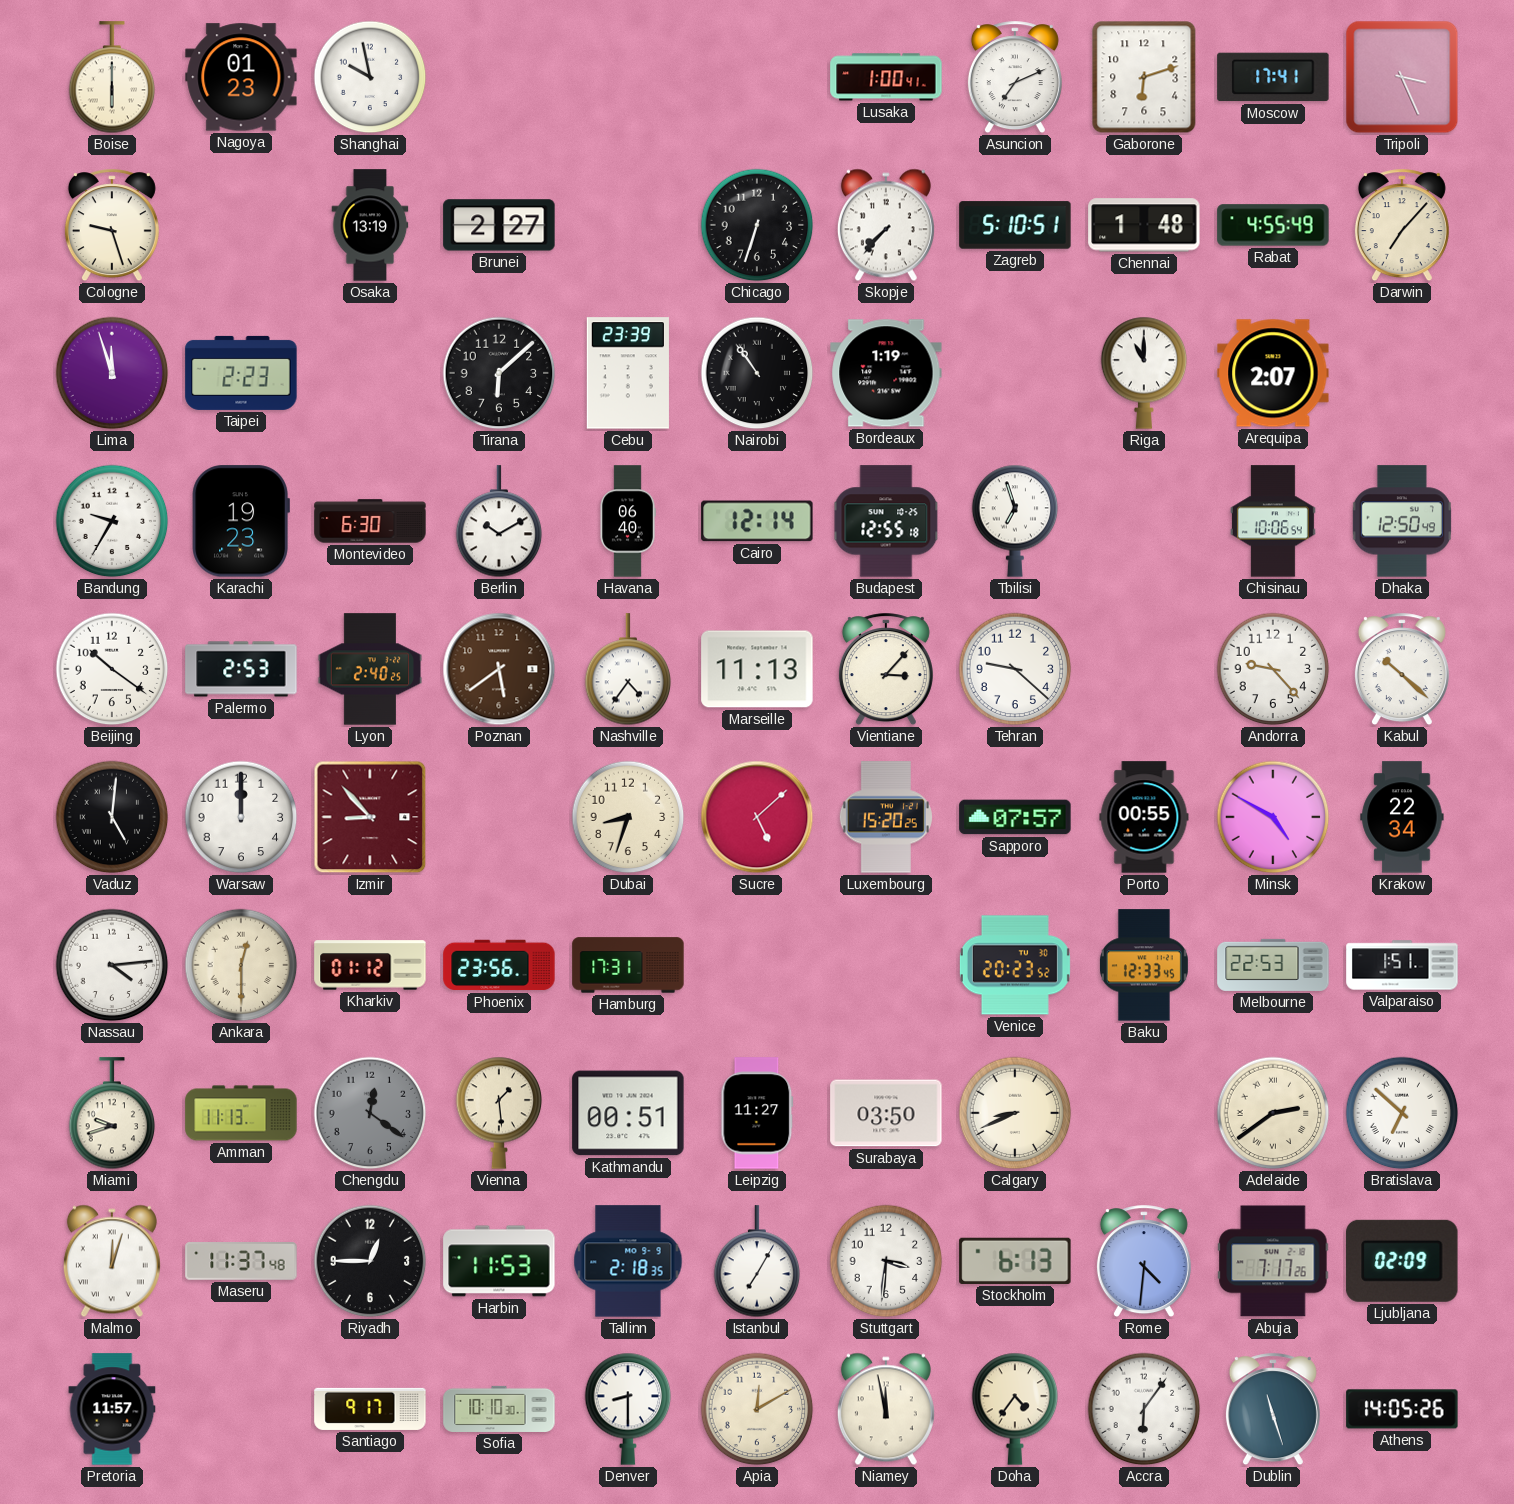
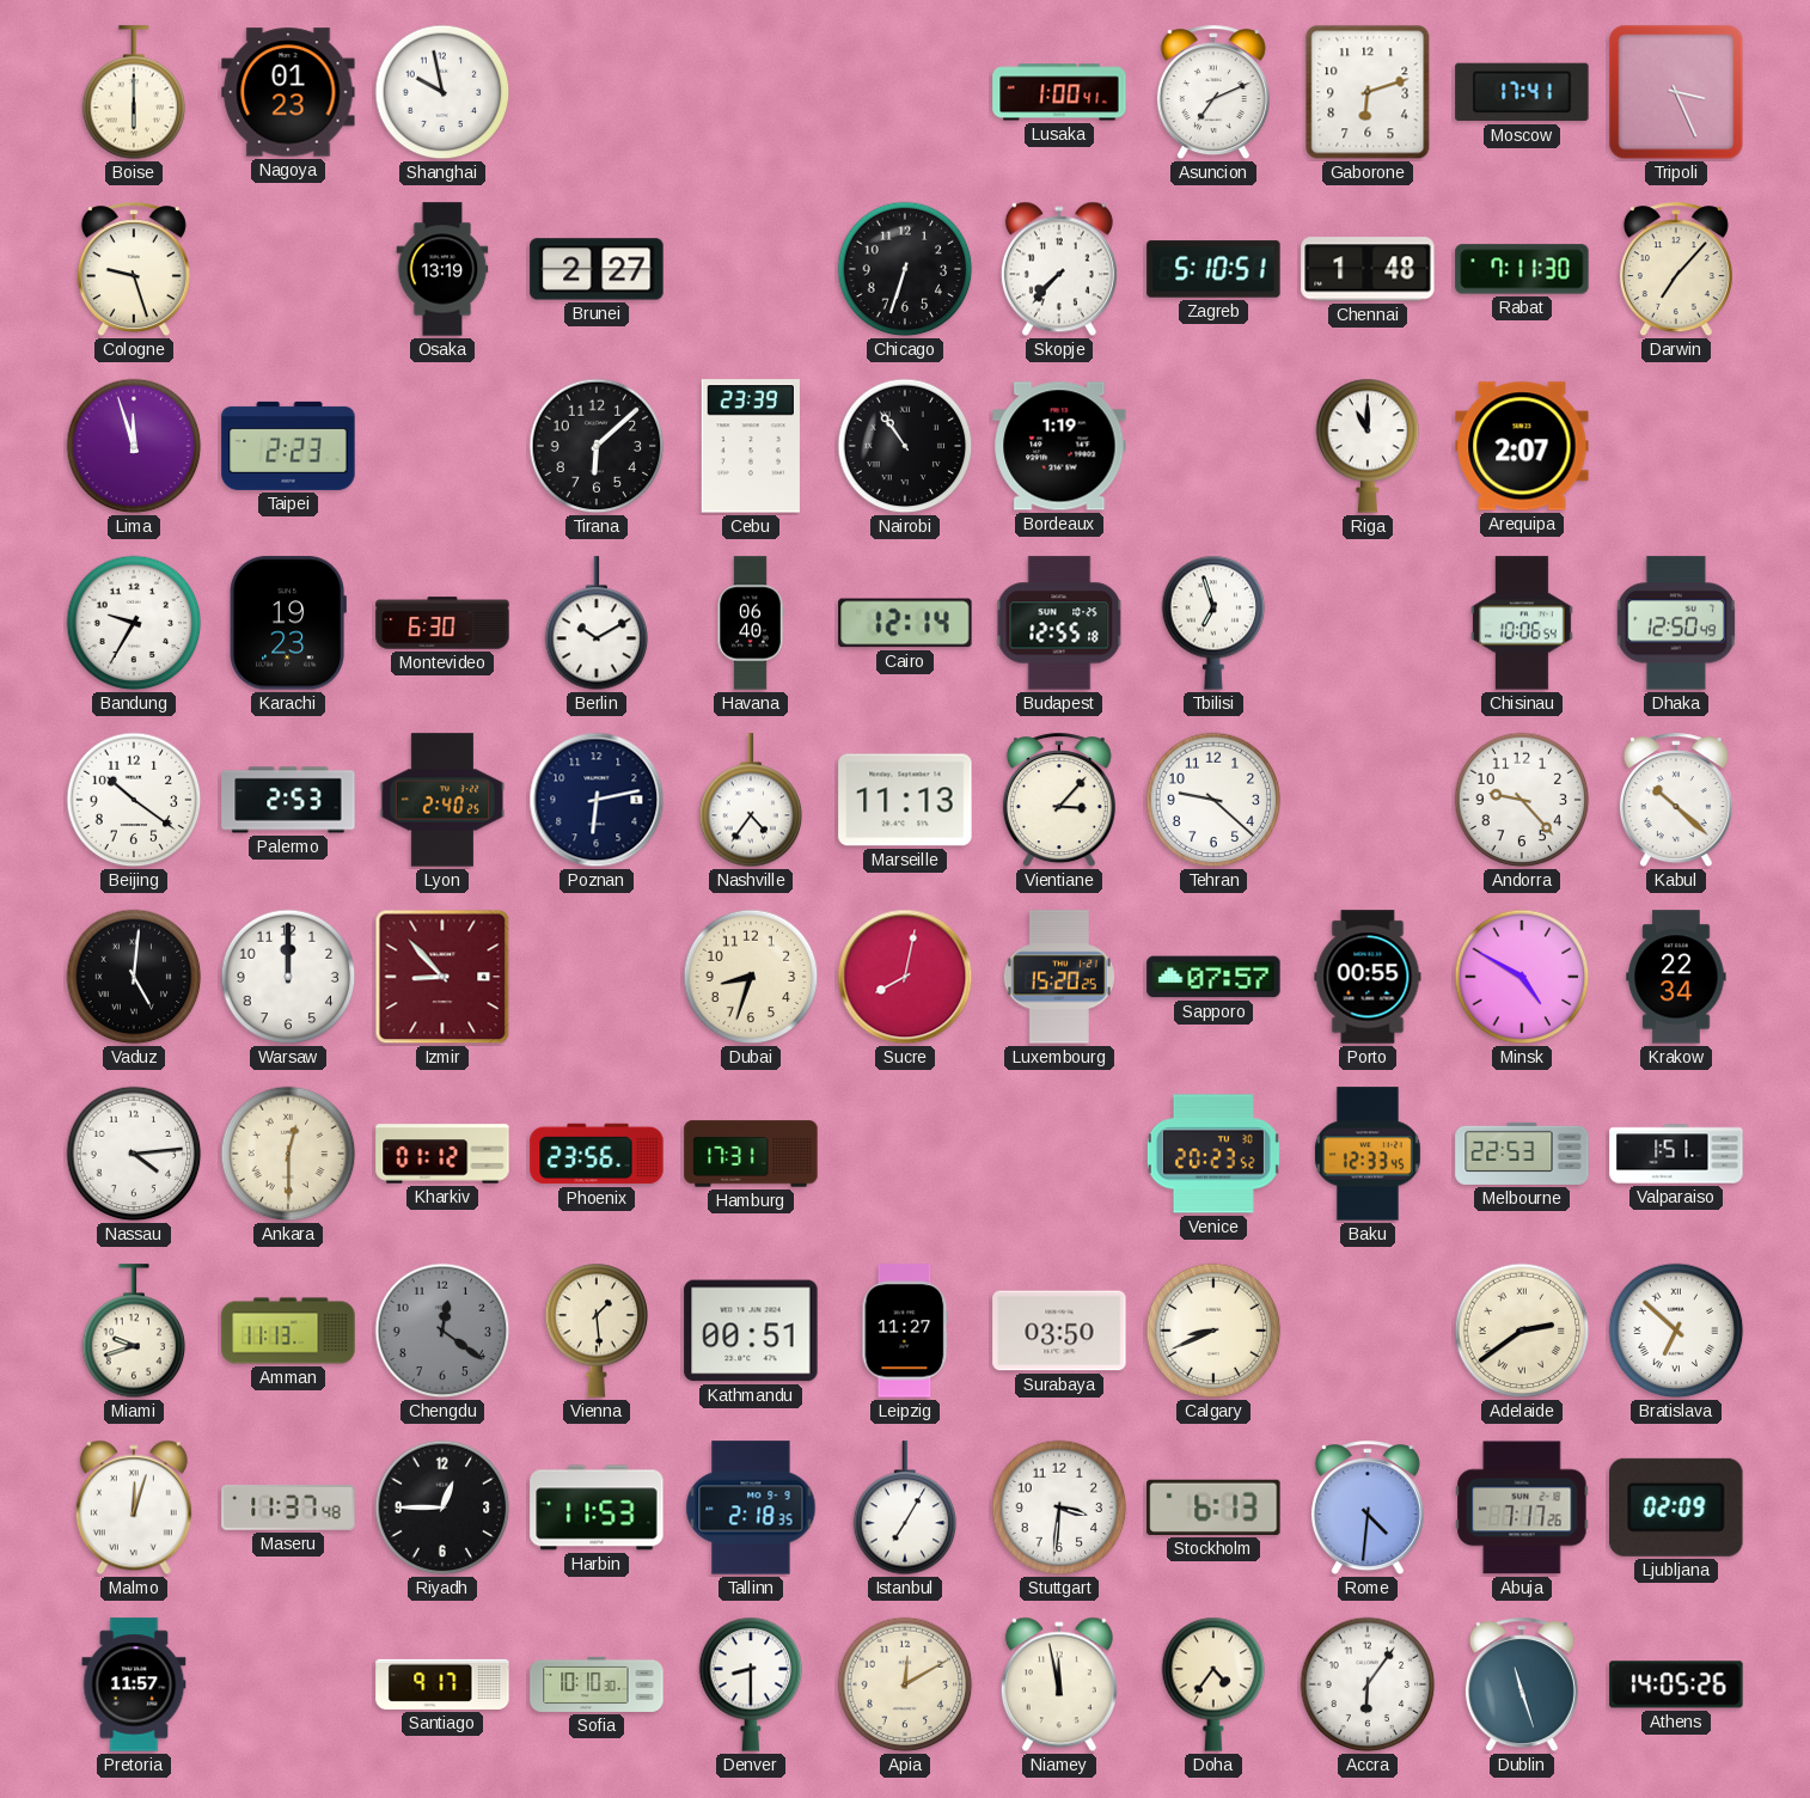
Rabat: 4:55 -> 7:11 (1522, 269)
Poznan: 5:39 -> 6:13 (597, 800)
Poznan dial: brown -> navy (597, 800)
Sucre: 5:08 -> 8:02 (905, 977)
